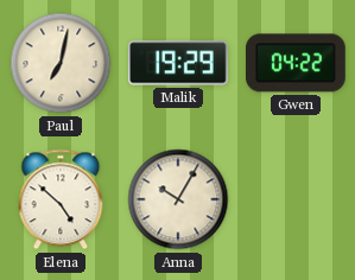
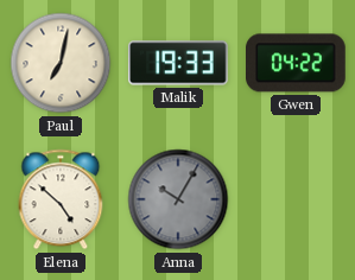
Malik: 19:29 -> 19:33 (179, 63)
Anna dial: cream -> grey (178, 199)
